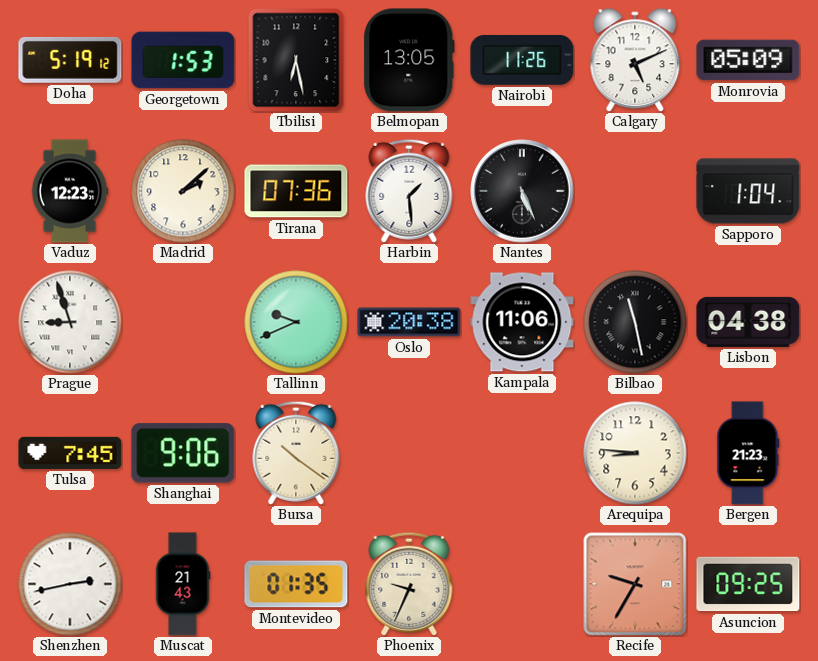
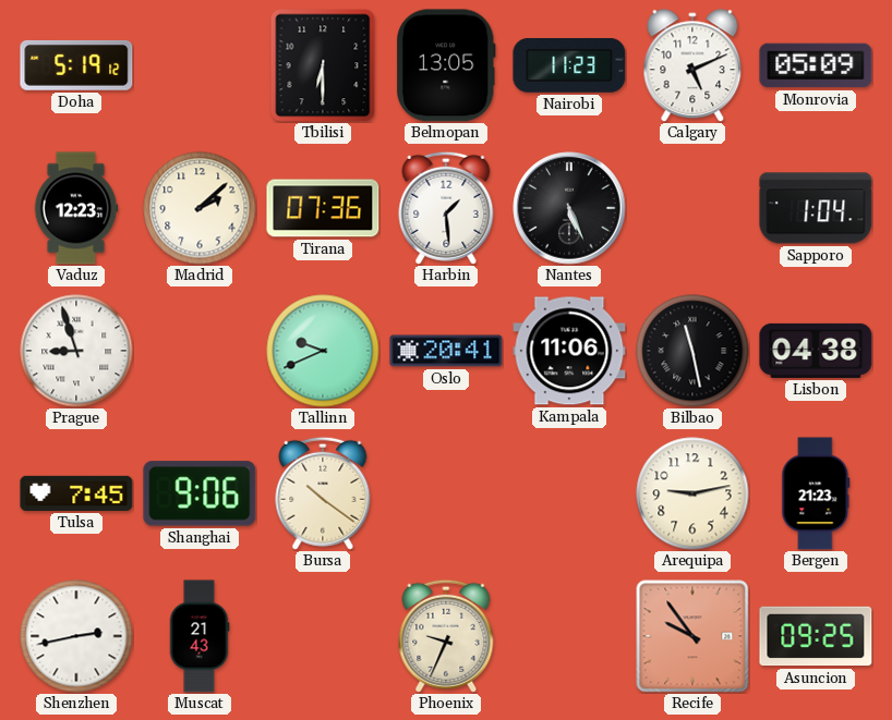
Georgetown: 1:53 -> none (183, 60)
Tbilisi: 6:28 -> 6:30 (323, 65)
Nairobi: 11:26 -> 11:23 (569, 65)
Oslo: 20:38 -> 20:41 (446, 351)
Arequipa: 8:46 -> 9:13 (692, 493)
Montevideo: 01:35 -> none (296, 584)
Recife: 9:35 -> 9:54 (692, 636)
